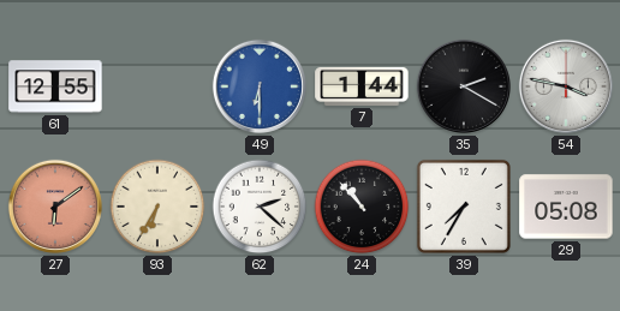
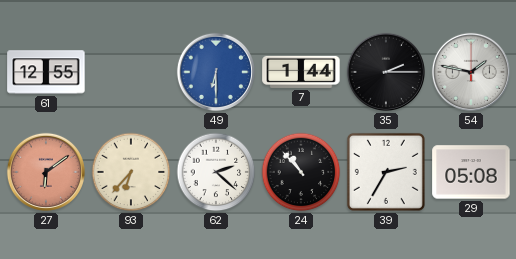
35: 2:20 -> 2:15 (386, 72)
54: 3:47 -> 1:47 (471, 72)
93: 6:35 -> 6:37 (131, 172)
39: 7:35 -> 2:35 (386, 172)
